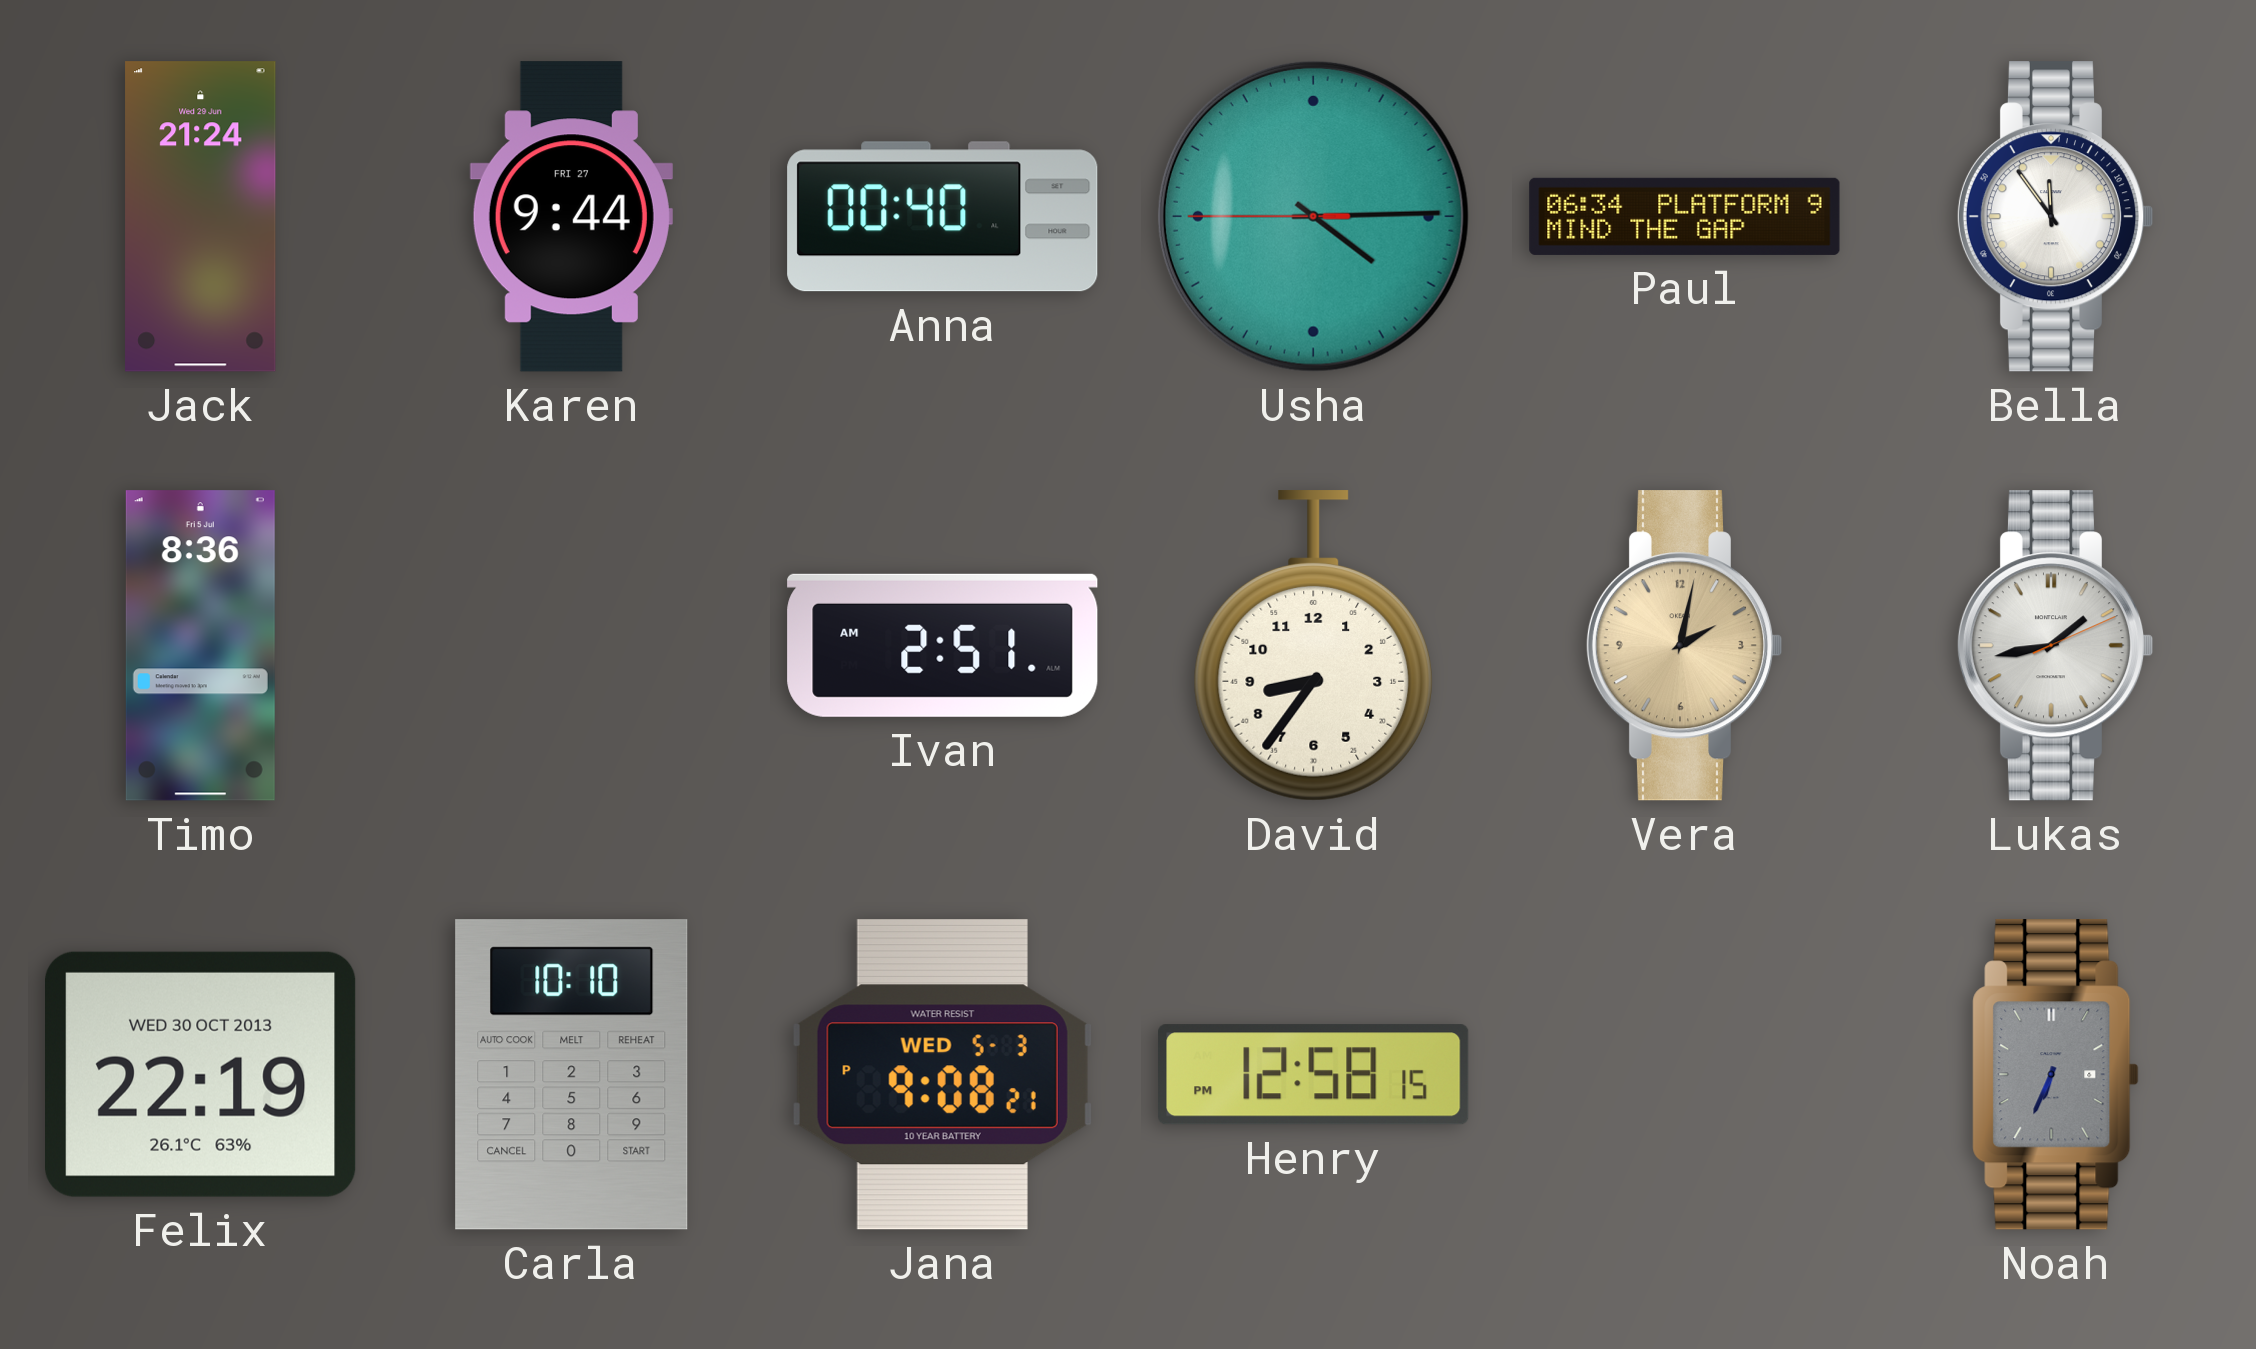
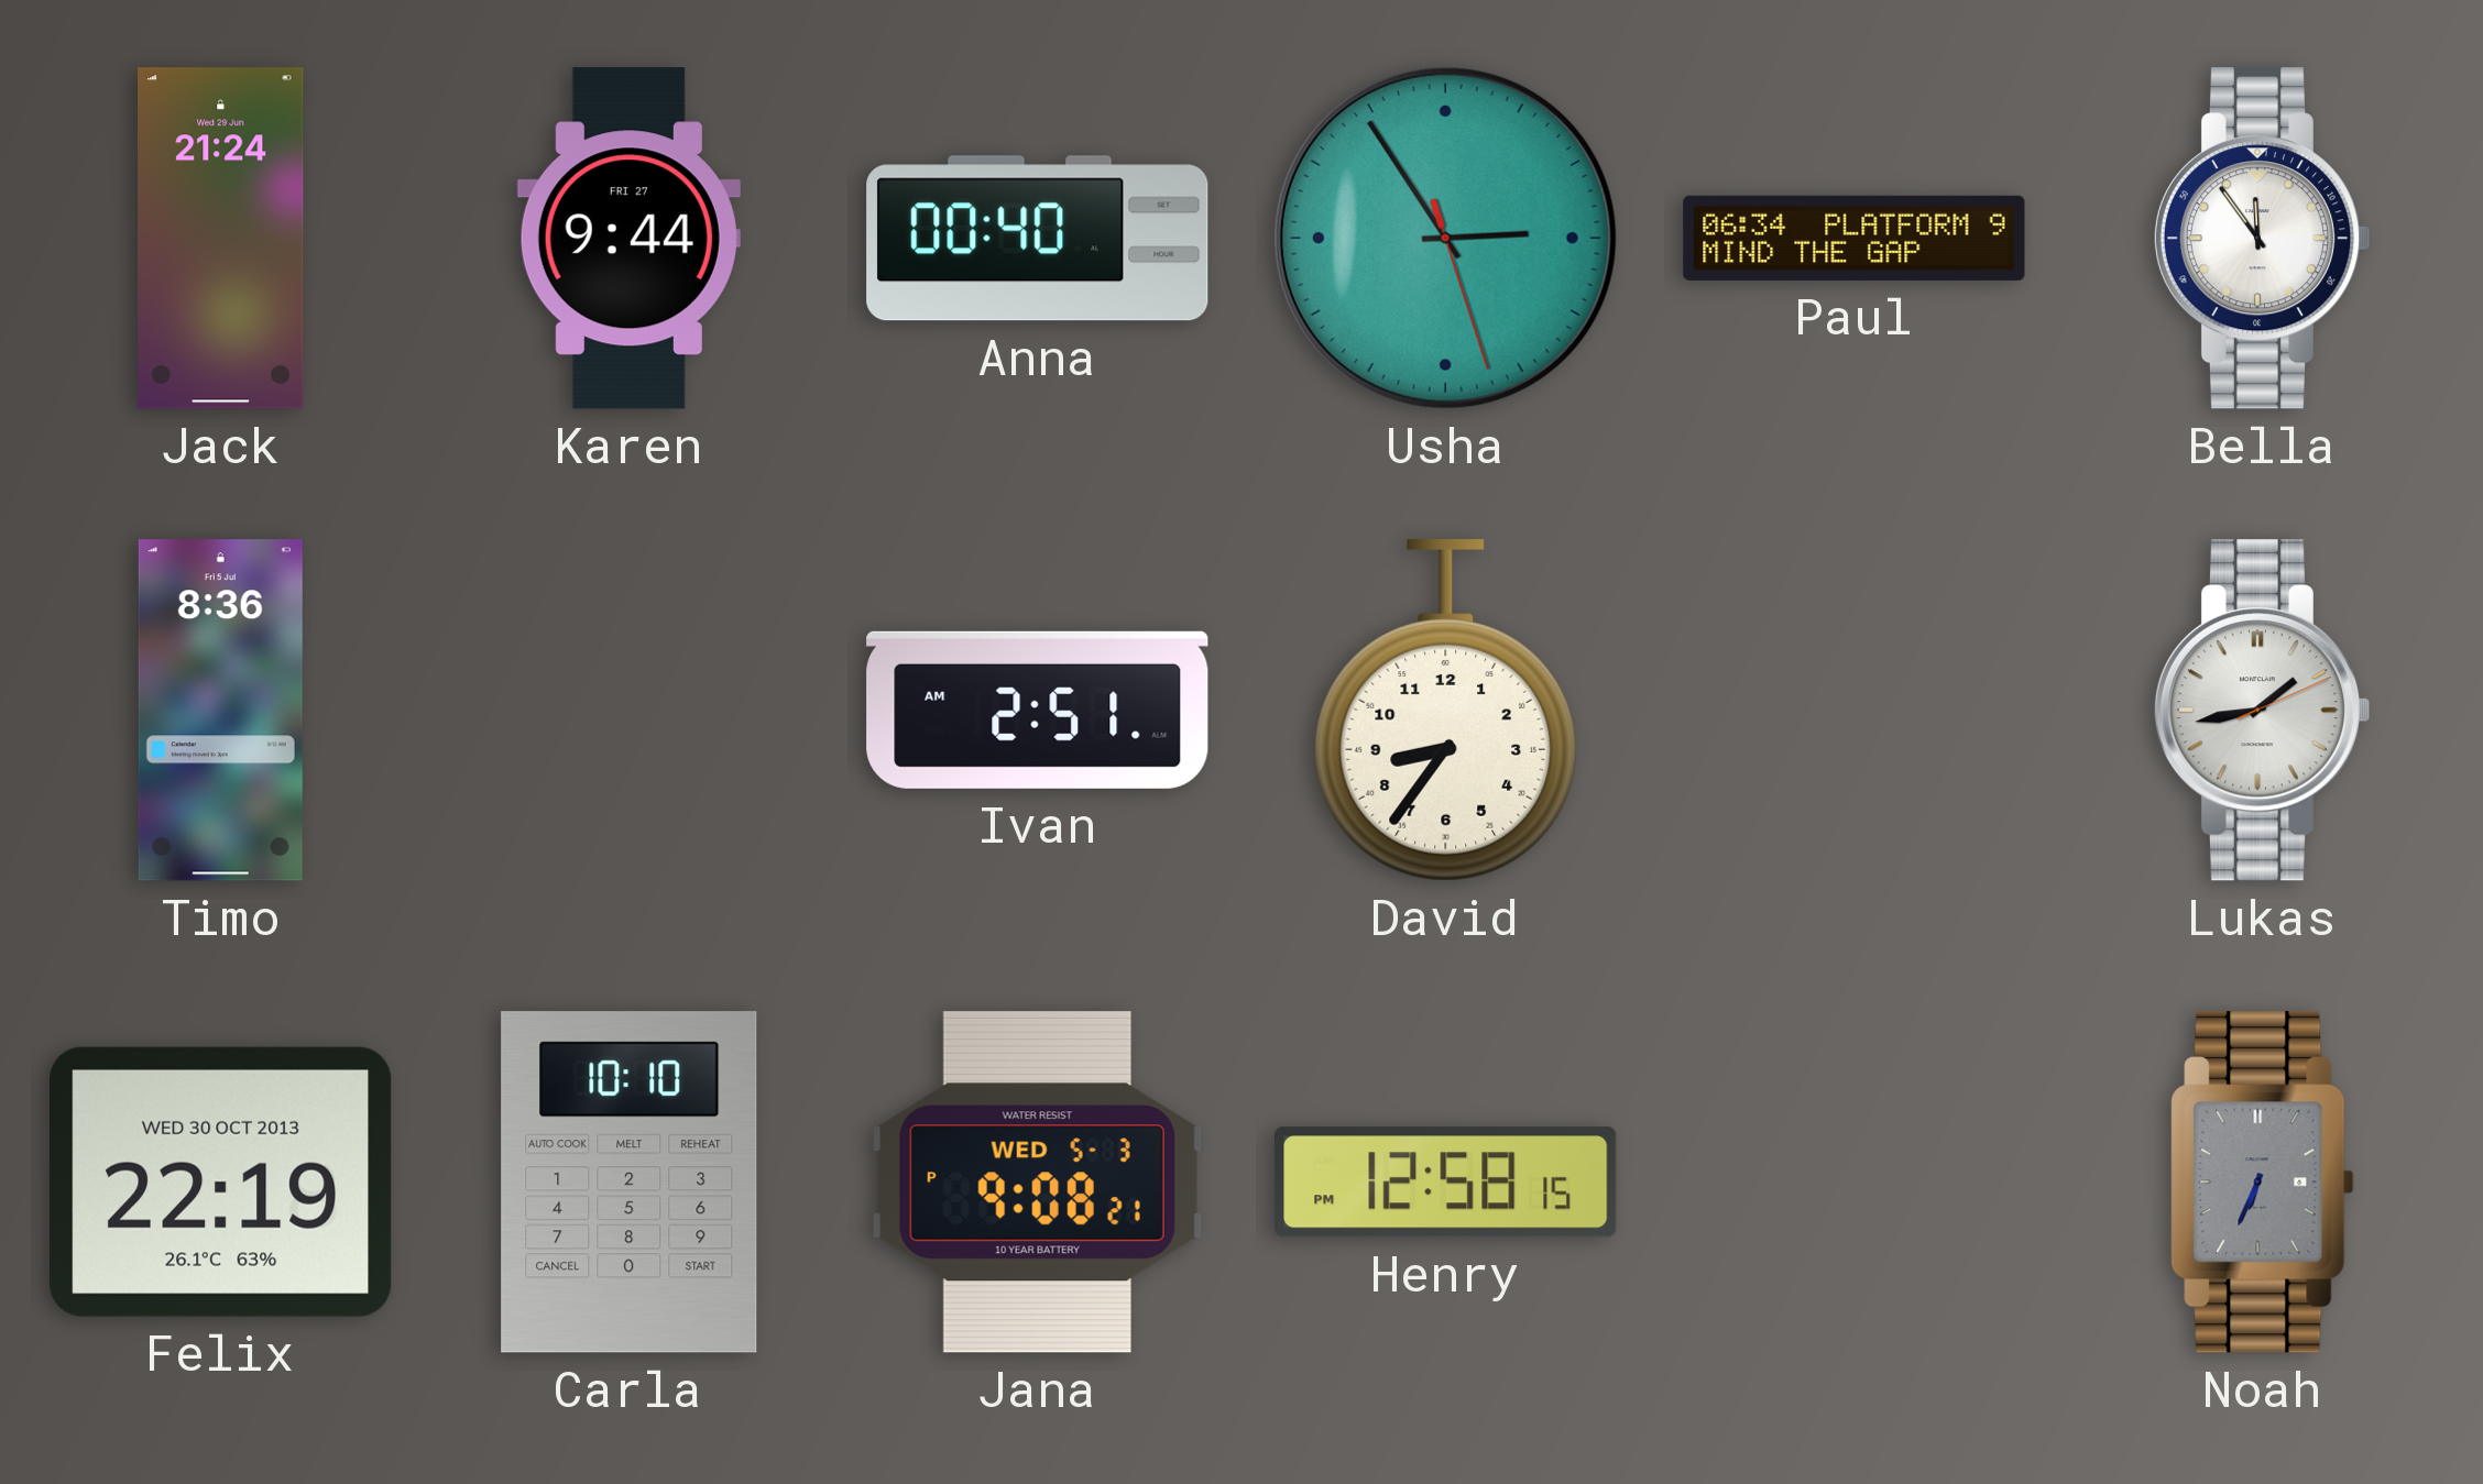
Usha: 4:14 -> 2:54 (1445, 238)
Vera: 2:02 -> none (1684, 646)
